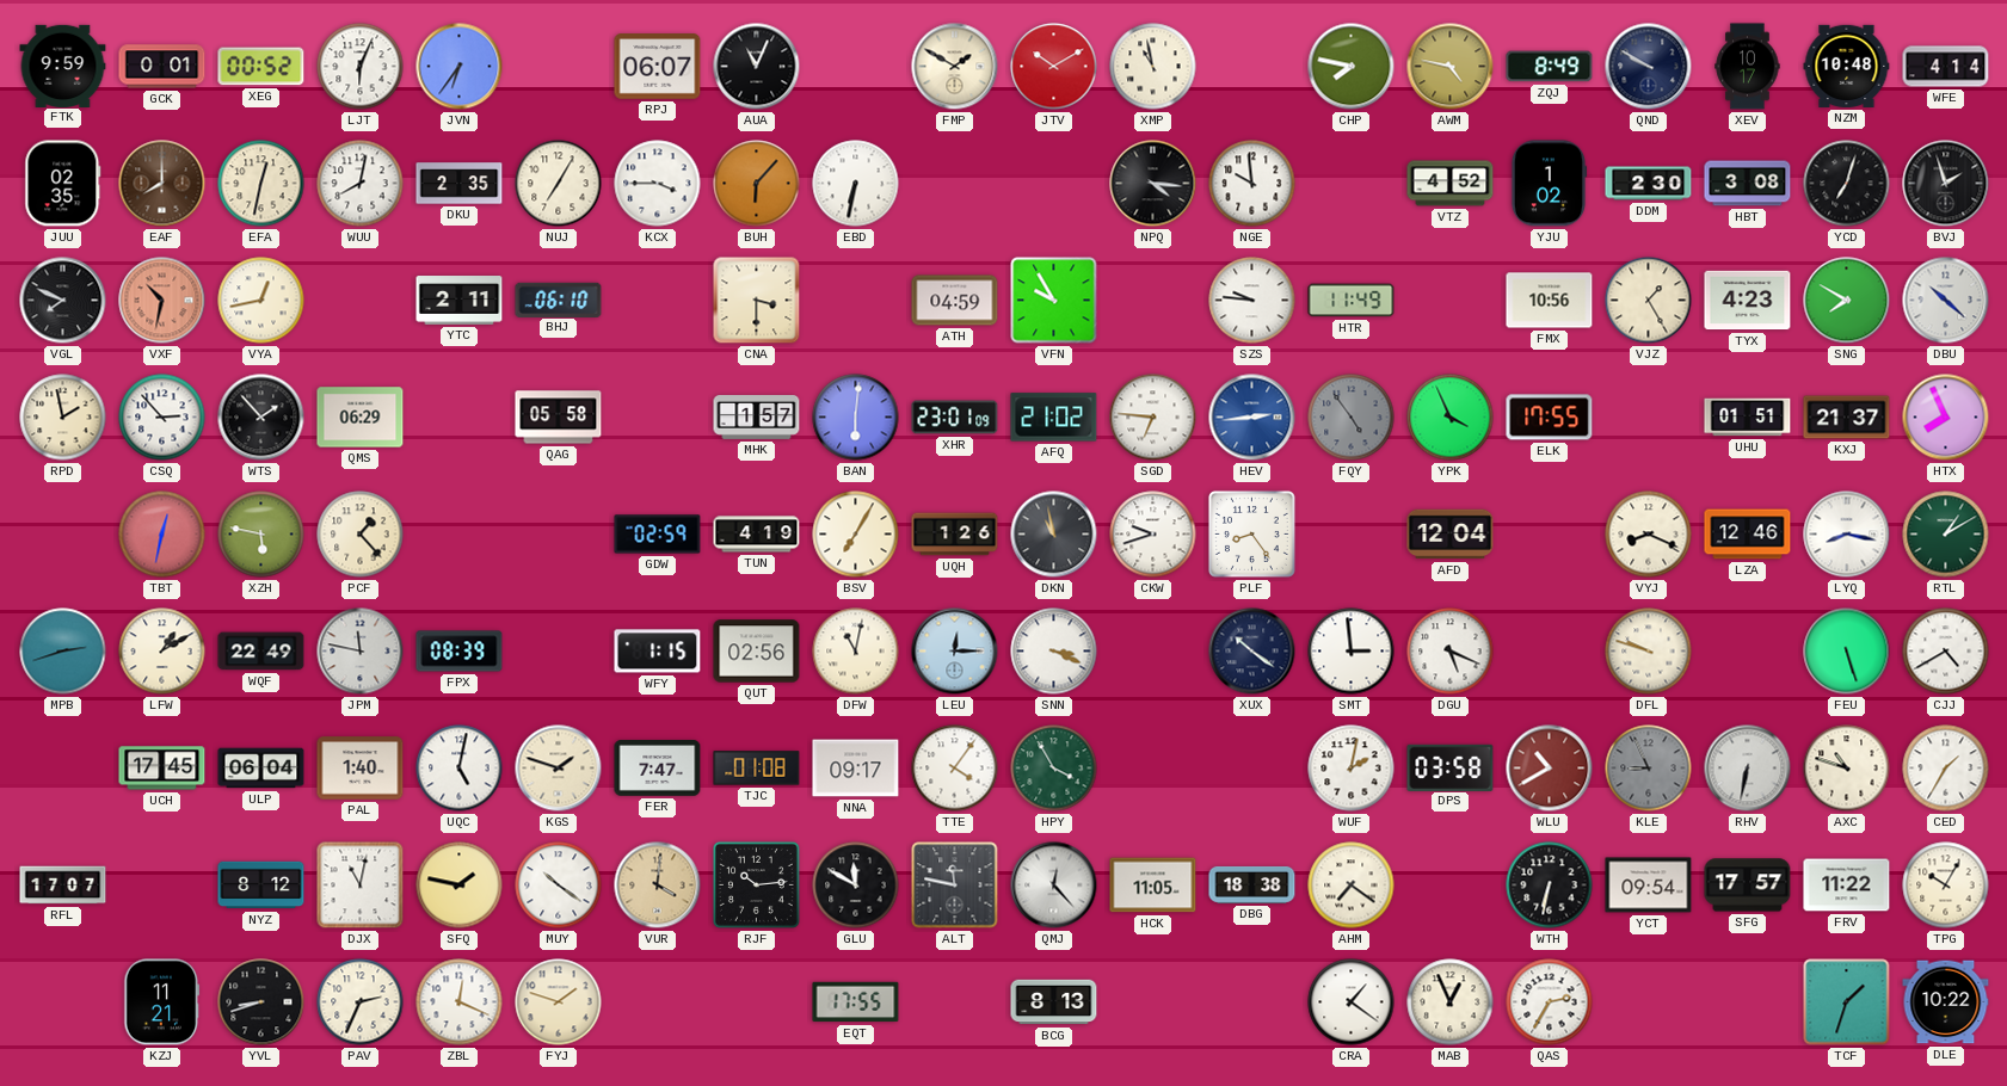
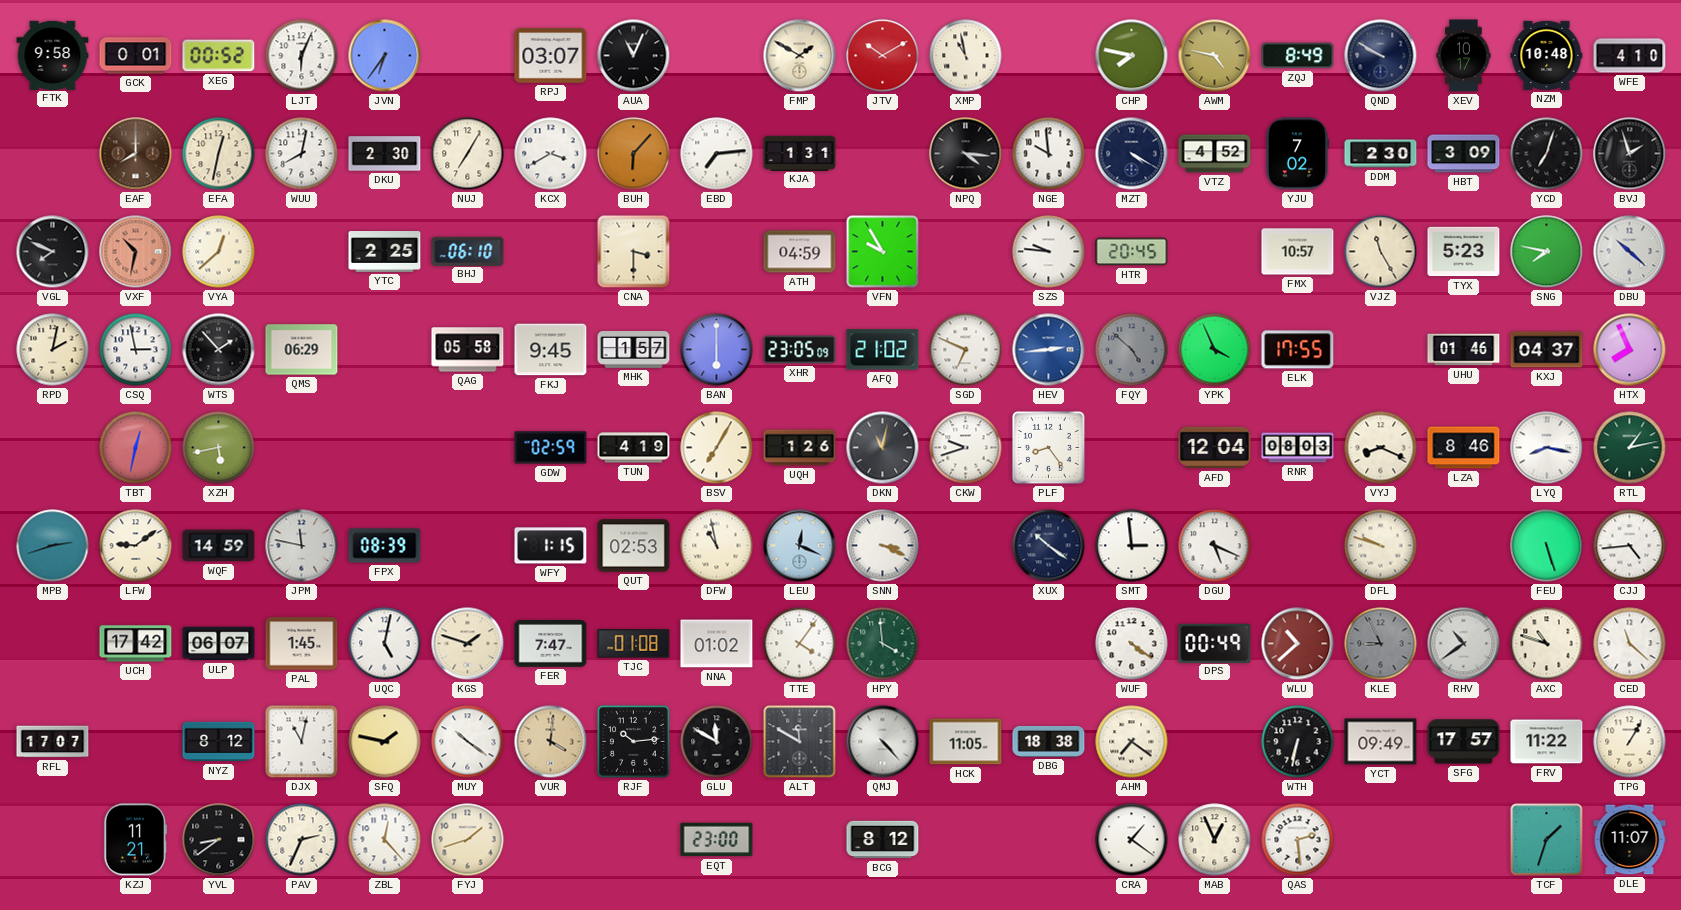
FTK: 9:59 -> 9:58 (53, 55)
RPJ: 06:07 -> 03:07 (551, 56)
WFE: 4:14 -> 4:10 (1630, 56)
JUU: 02:35 -> none (63, 184)
DKU: 2:35 -> 2:30 (385, 154)
KCX: 3:45 -> 3:40 (551, 154)
EBD: 6:32 -> 7:14 (717, 154)
KJA: none -> 1:31 (800, 153)
MZT: none -> 4:20 (1132, 154)
YJU: 1:02 -> 7:02 (1297, 154)
HBT: 3:08 -> 3:09 (1464, 154)
VYA: 12:43 -> 12:38 (219, 252)
YTC: 2:11 -> 2:25 (385, 252)
HTR: 11:49 -> 20:45 (1132, 252)
FMX: 10:56 -> 10:57 (1298, 252)
VJZ: 1:25 -> 11:25 (1381, 252)
TYX: 4:23 -> 5:23 (1464, 252)
SNG: 7:50 -> 7:47 (1547, 252)
RPD: 1:58 -> 2:02 (53, 350)
CSQ: 2:53 -> 2:58 (136, 350)
FKJ: none -> 9:45 (551, 350)
BAN: 6:01 -> 6:00 (717, 350)
XHR: 23:01 -> 23:05 (800, 350)
SGD: 6:46 -> 6:49 (966, 350)
FQY: 4:54 -> 4:52 (1132, 350)
UHU: 01:51 -> 01:46 (1464, 350)
KXJ: 21:37 -> 04:37 (1547, 350)
XZH: 5:47 -> 5:43 (219, 448)
PCF: 1:23 -> none (361, 535)
DKN: 10:58 -> 11:02 (883, 448)
RNR: none -> 08:03 (1298, 448)
LZA: 12:46 -> 8:46 (1464, 448)
RTL: 1:10 -> 1:13 (1630, 448)
LFW: 1:10 -> 9:09 (136, 546)
WQF: 22:49 -> 14:59 (219, 546)
QUT: 02:56 -> 02:53 (634, 546)
DFW: 11:02 -> 10:58 (717, 546)
LEU: 12:15 -> 12:19 (800, 546)
CJJ: 4:40 -> 4:44 (1630, 546)
UCH: 17:45 -> 17:42 (136, 644)
ULP: 06:04 -> 06:07 (219, 644)
PAL: 1:40 -> 1:45 (302, 644)
NNA: 09:17 -> 01:02 (717, 644)
HPY: 3:55 -> 3:59 (883, 644)
WUF: 2:02 -> 4:21 (1132, 644)
DPS: 03:58 -> 00:49 (1215, 643)
WLU: 10:40 -> 10:38 (1298, 644)
RHV: 6:32 -> 10:39 (1464, 644)
CED: 1:35 -> 11:22 (1630, 644)
ALT: 11:47 -> 11:50 (800, 742)
QMJ: 12:23 -> 4:23 (883, 742)
YCT: 09:54 -> 09:49 (1381, 742)
TPG: 10:05 -> 1:05 (1630, 742)
YVL: 8:42 -> 8:39 (219, 840)
ZBL: 12:19 -> 12:23 (385, 840)
FYJ: 1:48 -> 1:42 (468, 840)
EQT: 17:55 -> 23:00 (717, 840)
BCG: 8:13 -> 8:12 (883, 840)
QAS: 2:35 -> 2:29 (1298, 840)
DLE: 10:22 -> 11:07 (1630, 840)
